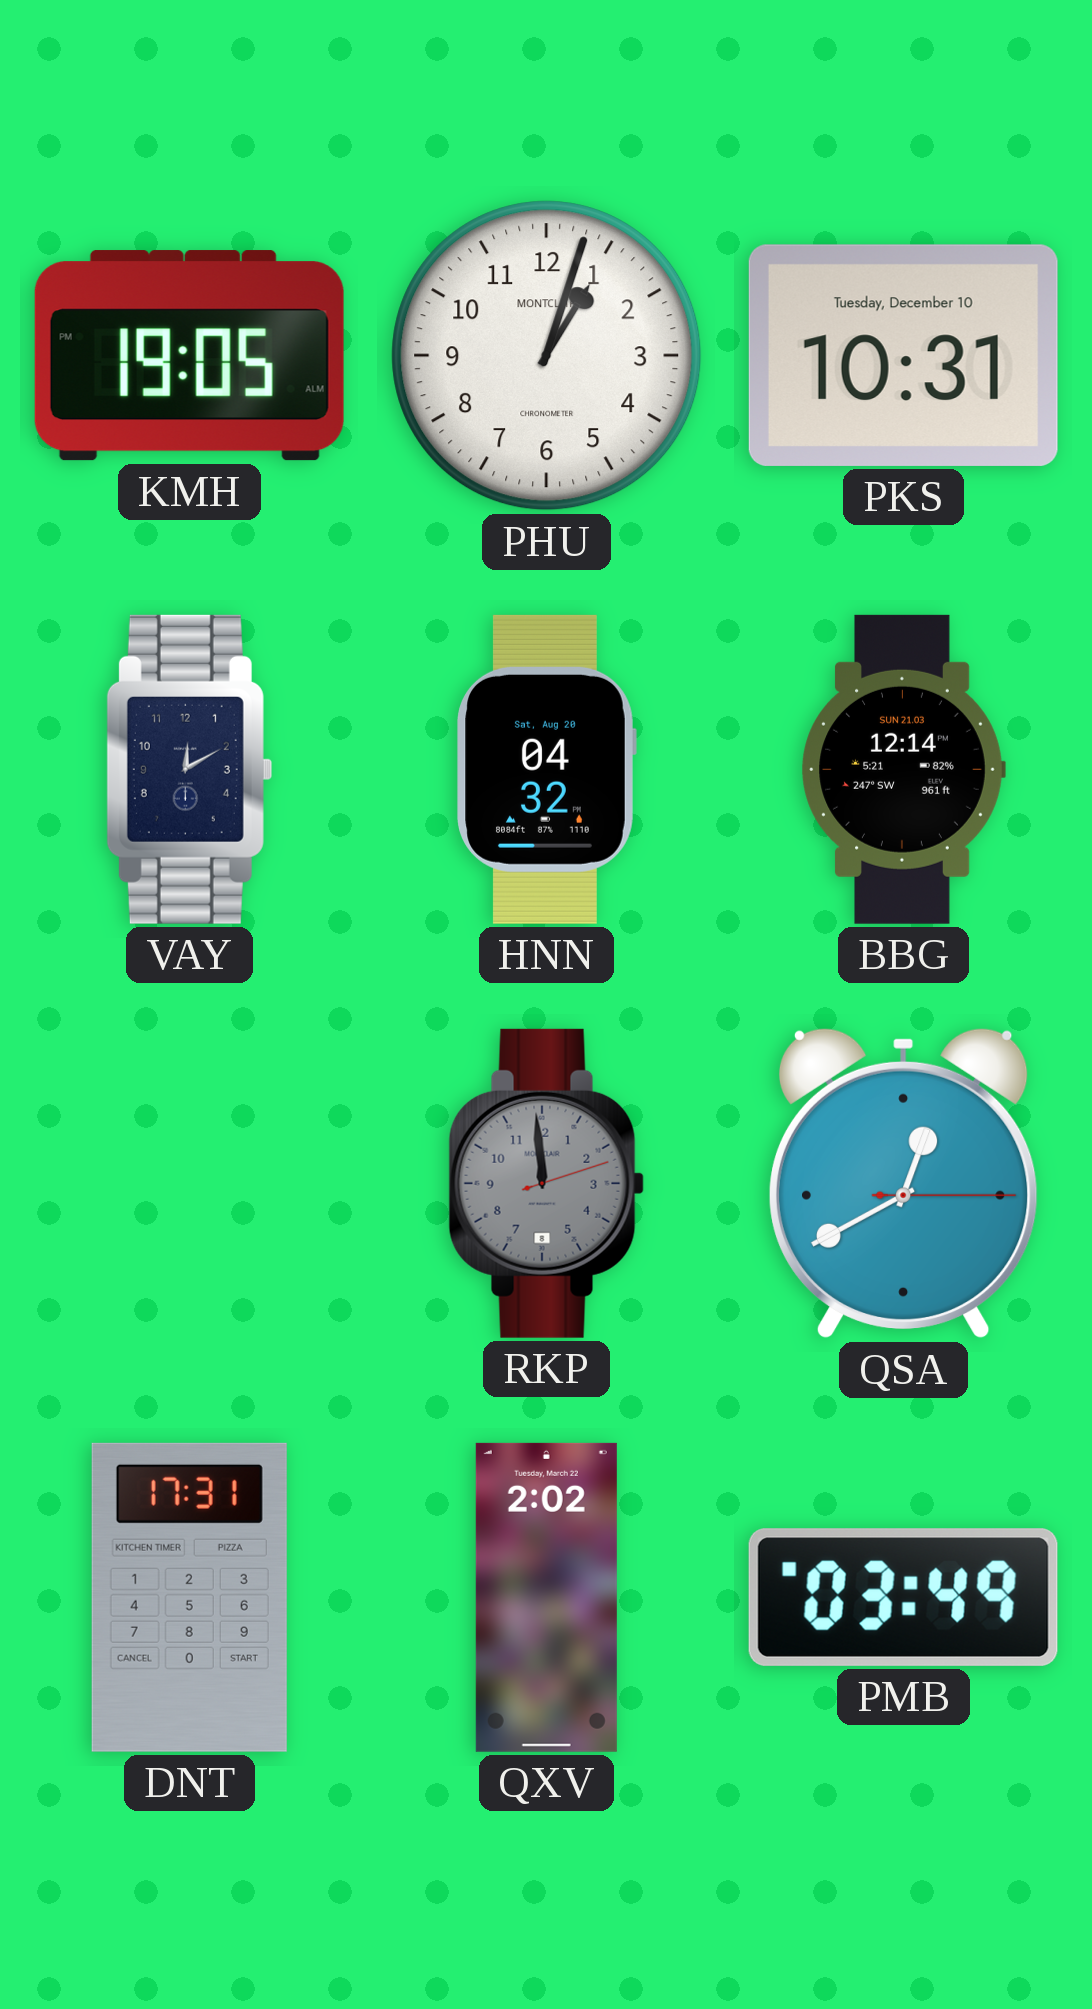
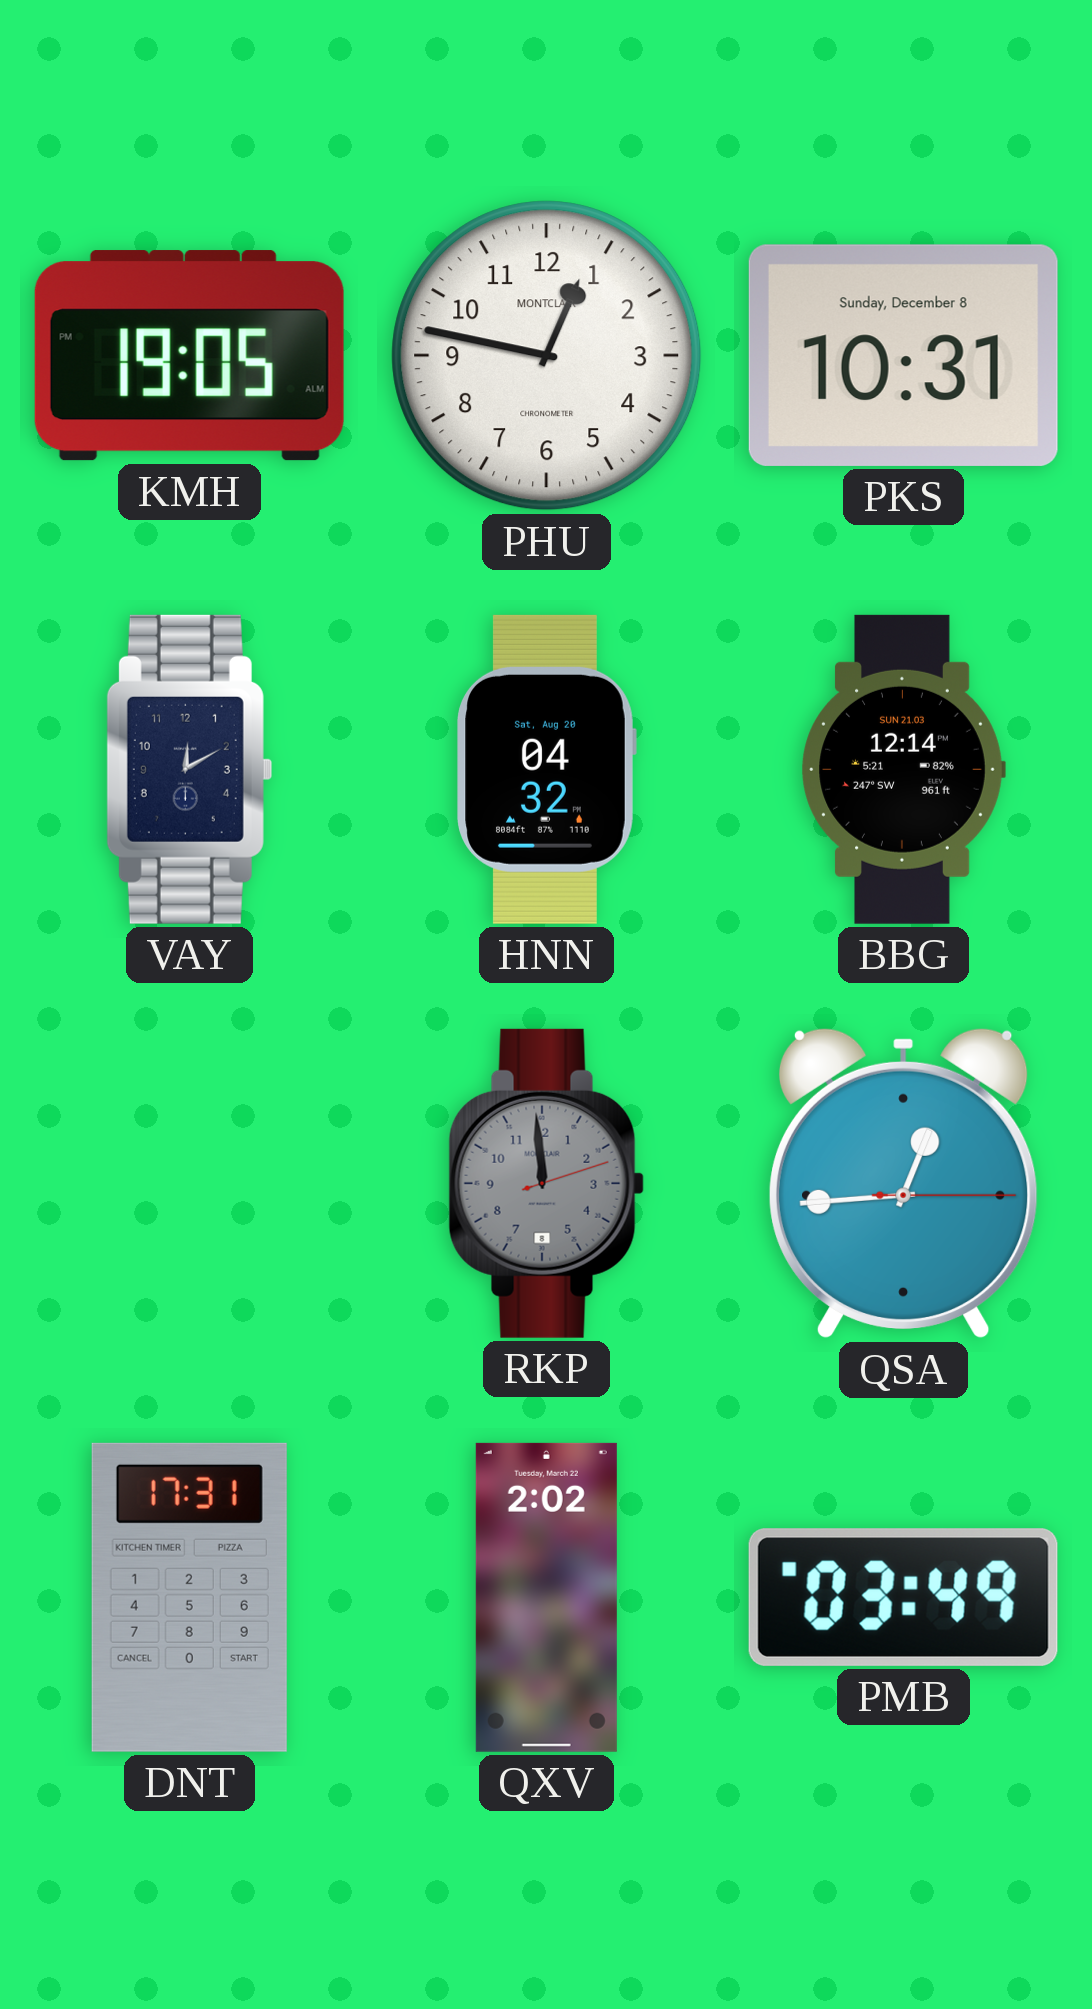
PHU: 1:03 -> 12:47 (547, 356)
PKS date: Tuesday, December 10 -> Sunday, December 8 (903, 355)
QSA: 12:40 -> 12:44 (903, 1183)
